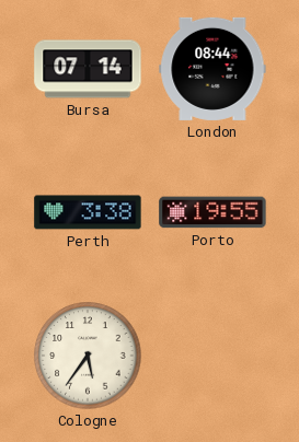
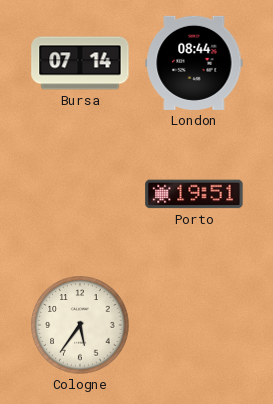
Perth: 3:38 -> none (88, 212)
Porto: 19:55 -> 19:51 (194, 194)
